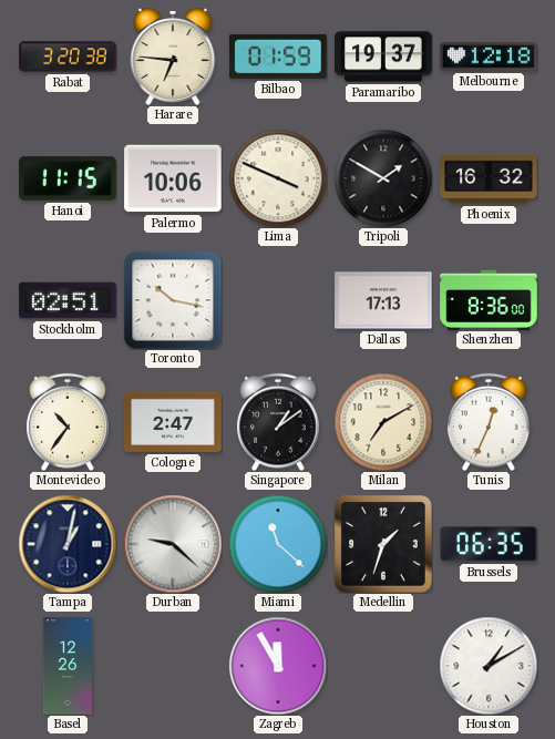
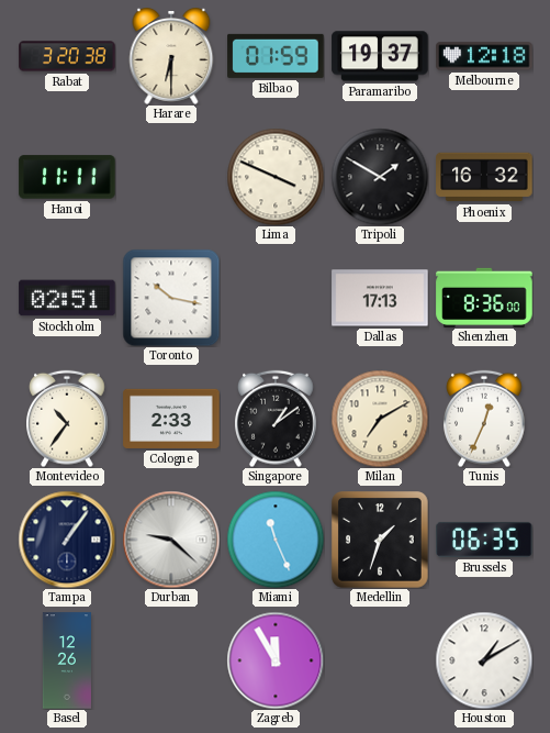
Harare: 6:46 -> 6:30 (171, 57)
Hanoi: 11:15 -> 11:11 (67, 177)
Palermo: 10:06 -> none (173, 178)
Cologne: 2:47 -> 2:33 (171, 419)
Tampa: 1:02 -> 1:06 (67, 540)
Miami: 11:22 -> 11:26 (276, 540)
